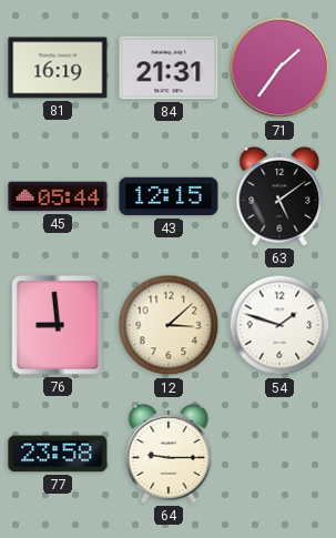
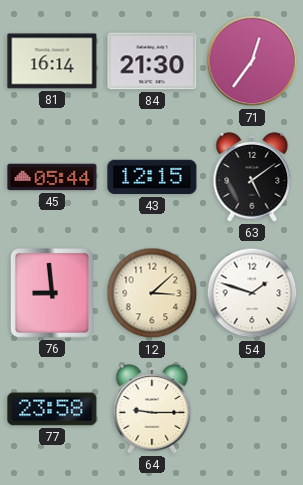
81: 16:19 -> 16:14 (52, 61)
84: 21:31 -> 21:30 (152, 61)
71: 1:36 -> 12:36 (252, 61)
